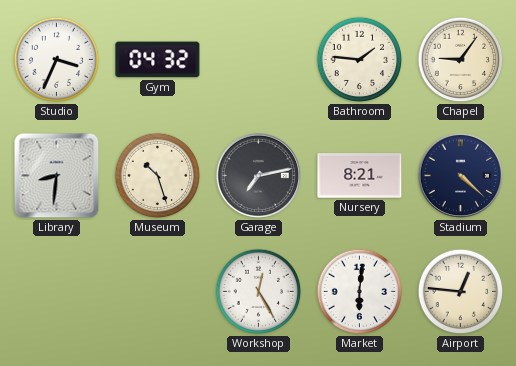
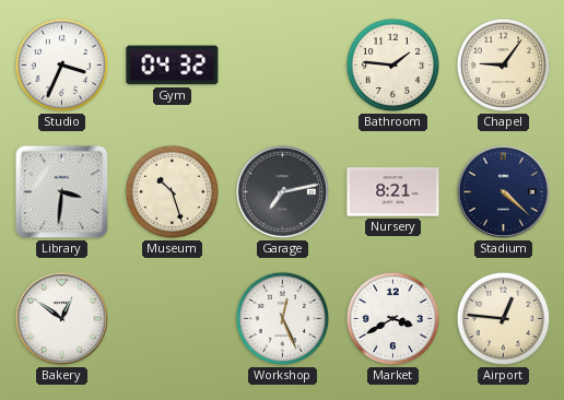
Library: 8:31 -> 3:31 (62, 192)
Bakery: none -> 12:51 (61, 318)
Workshop: 12:25 -> 12:26 (283, 319)
Market: 6:01 -> 3:40 (393, 319)
